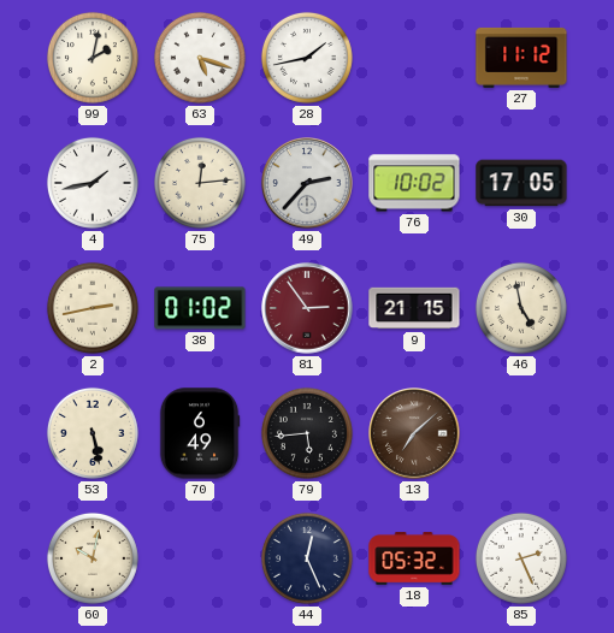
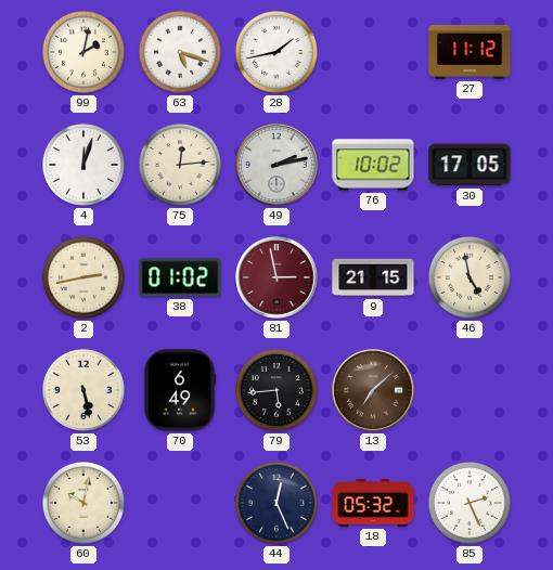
4: 1:43 -> 12:03 (83, 165)
49: 2:37 -> 2:13 (276, 165)
81: 2:54 -> 2:58 (276, 277)
